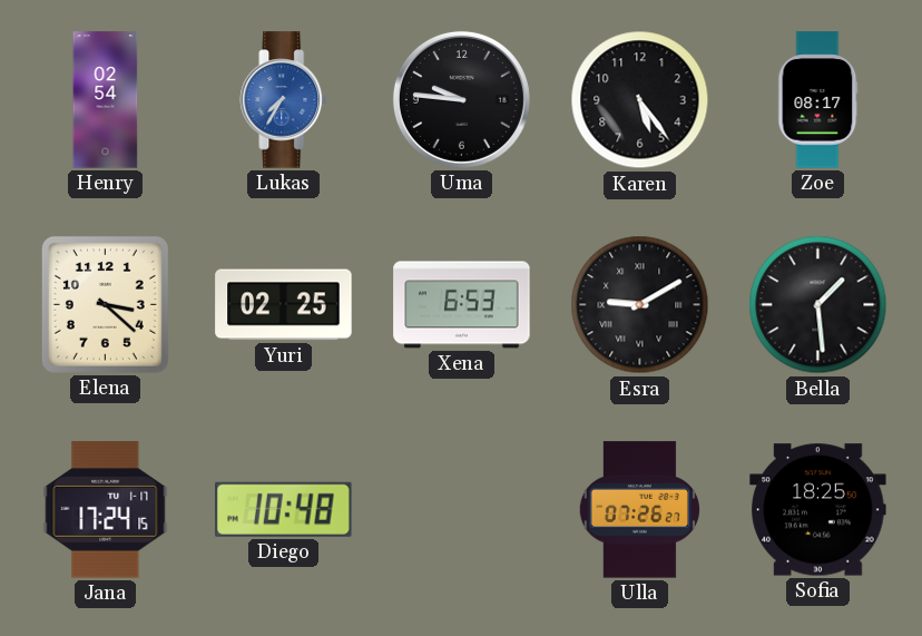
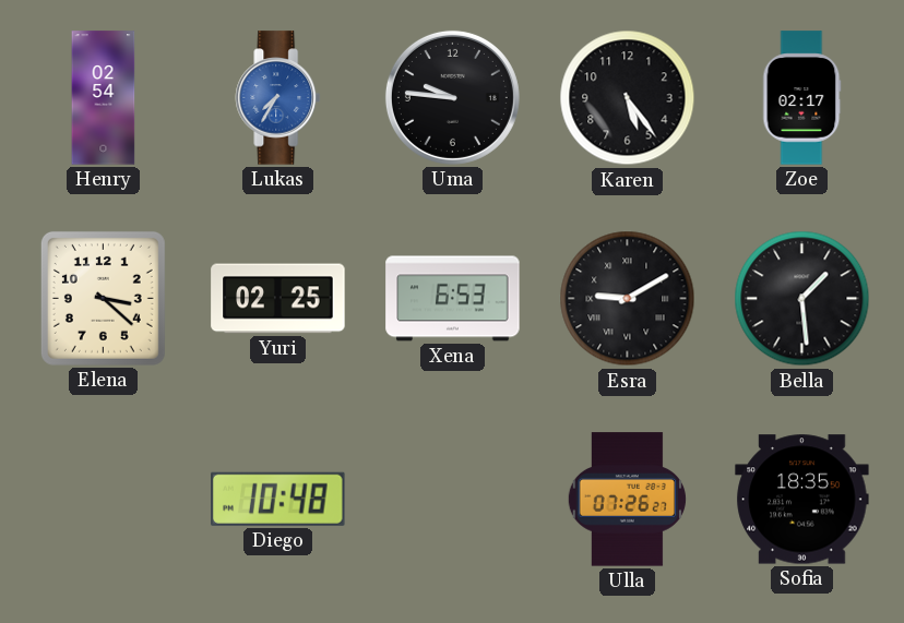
Zoe: 08:17 -> 02:17 (802, 98)
Jana: 17:24 -> none (106, 510)
Sofia: 18:25 -> 18:35 (802, 500)
